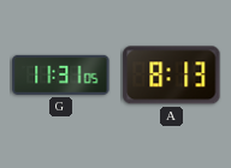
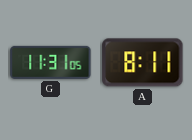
A: 8:13 -> 8:11 (143, 63)
